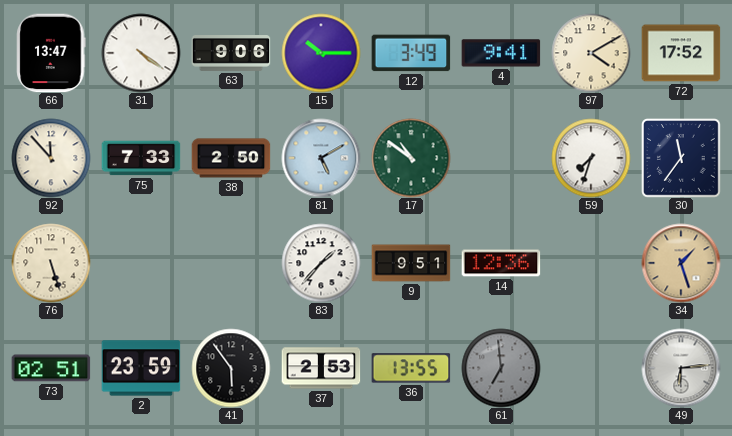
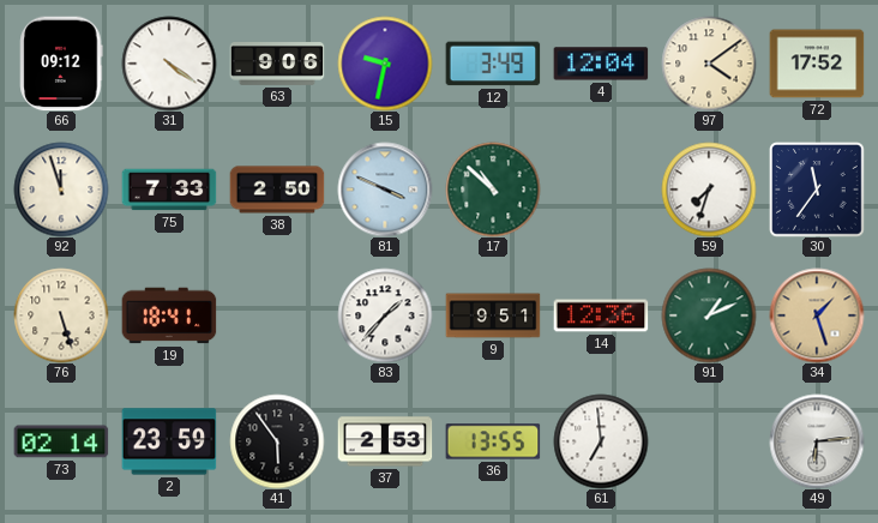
66: 13:47 -> 09:12 (61, 64)
15: 10:15 -> 9:32 (385, 64)
4: 9:41 -> 12:04 (601, 64)
97: 4:10 -> 4:09 (709, 64)
92: 11:53 -> 11:57 (61, 190)
81: 5:10 -> 3:49 (385, 190)
17: 10:51 -> 10:52 (493, 190)
19: none -> 18:41 (169, 315)
91: none -> 1:11 (709, 315)
73: 02:51 -> 02:14 (61, 441)
61 dial: grey -> white (601, 441)
